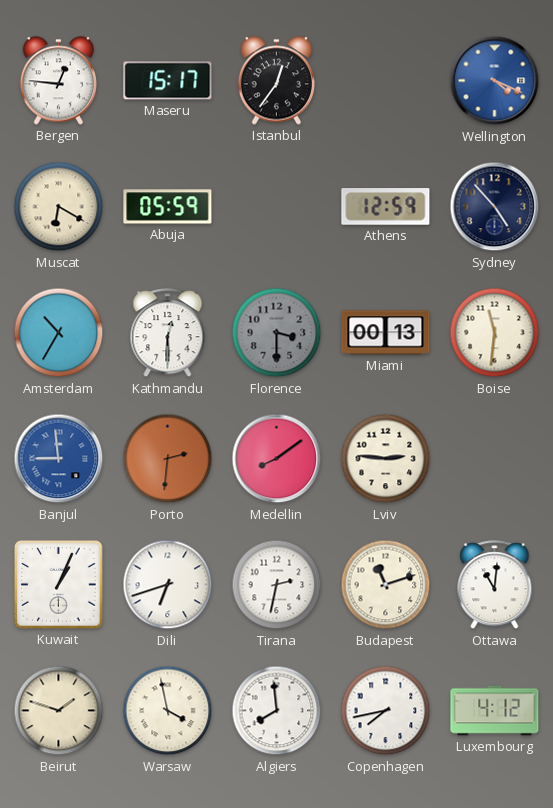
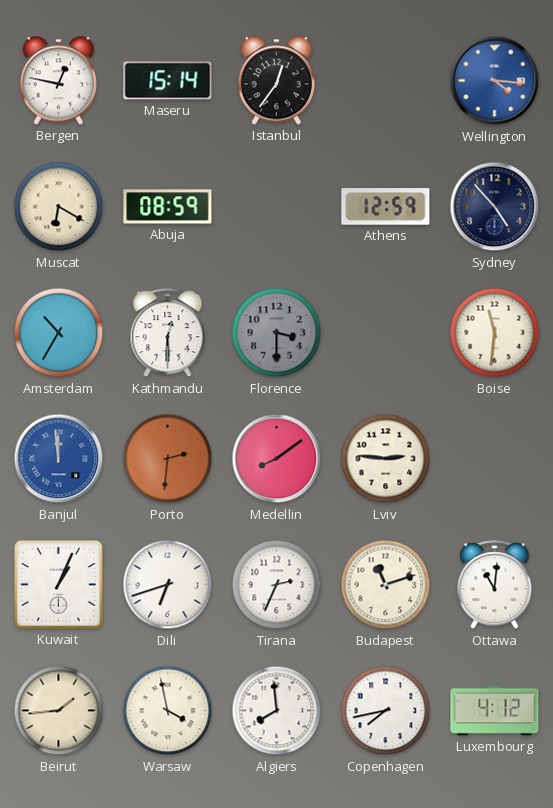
Bergen: 12:46 -> 12:47 (58, 81)
Maseru: 15:17 -> 15:14 (168, 81)
Wellington: 4:19 -> 4:16 (495, 81)
Abuja: 05:59 -> 08:59 (168, 207)
Miami: 00:13 -> none (386, 333)
Banjul: 8:59 -> 11:59 (59, 459)
Tirana: 2:32 -> 2:34 (277, 585)
Beirut: 1:48 -> 1:44 (59, 711)
